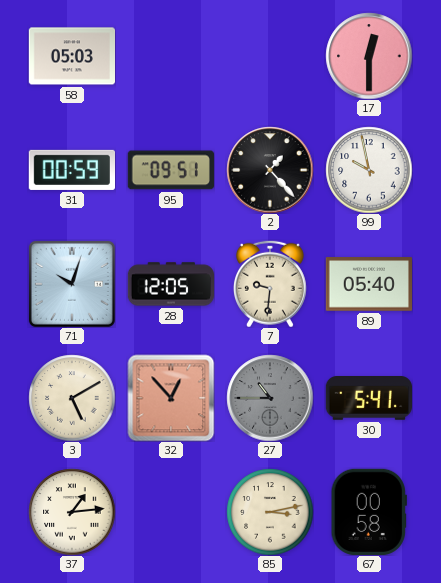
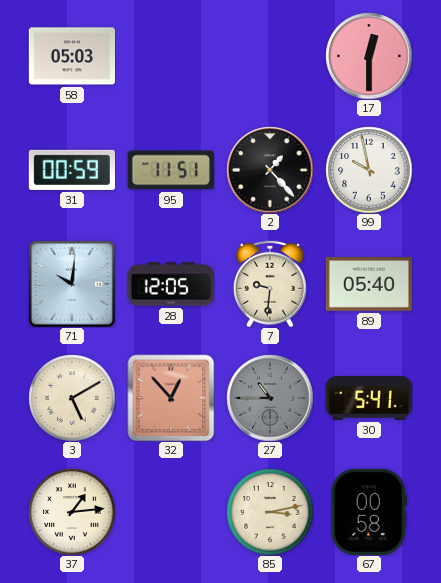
95: 09:51 -> 11:51 (170, 170)
71: 10:03 -> 10:01 (72, 284)
